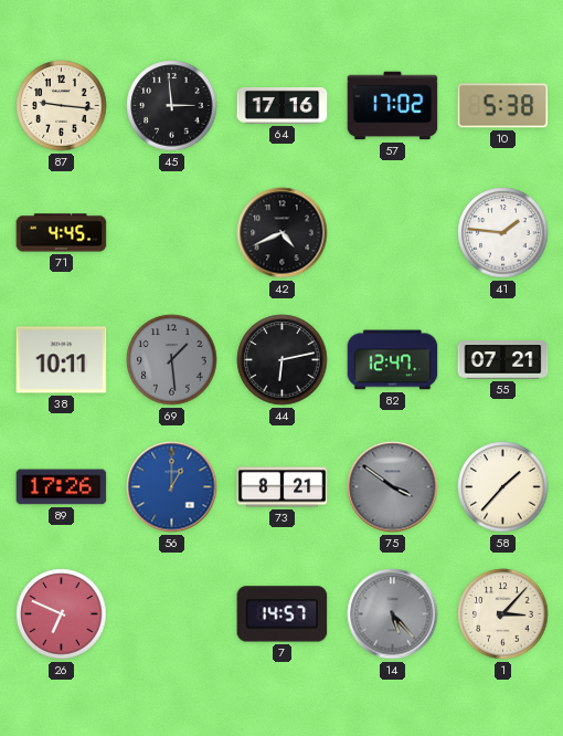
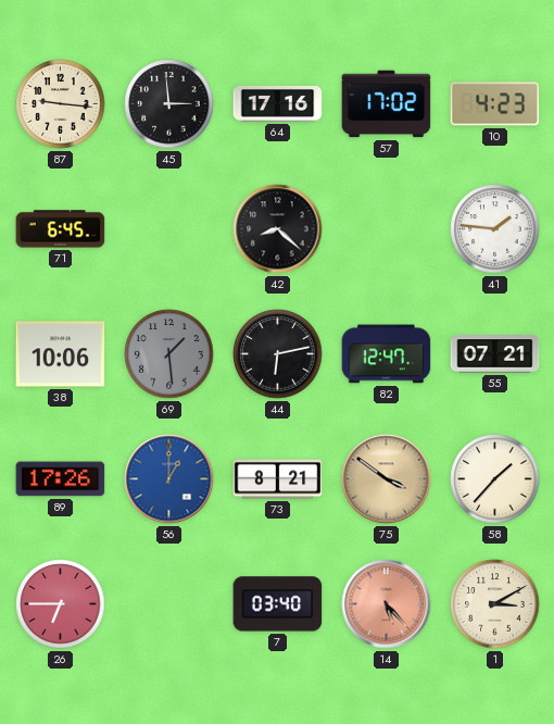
10: 5:38 -> 4:23 (495, 104)
71: 4:45 -> 6:45 (61, 229)
42: 4:41 -> 8:22 (278, 229)
38: 10:11 -> 10:06 (61, 354)
75 dial: grey -> champagne (387, 479)
26: 6:49 -> 6:45 (61, 604)
7: 14:57 -> 03:40 (278, 604)
14 dial: grey -> salmon (387, 604)
1: 3:07 -> 3:10 (495, 604)
